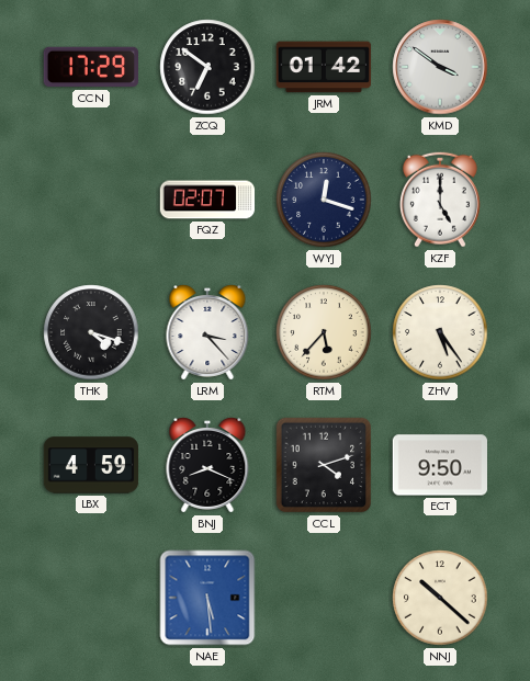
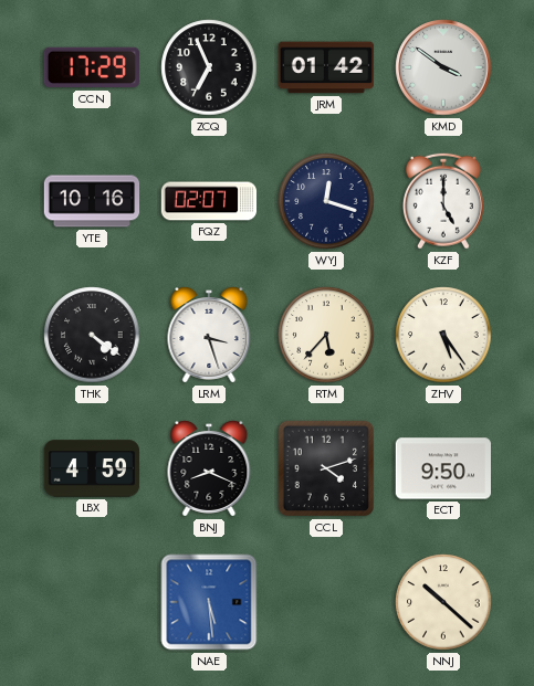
ZCQ: 6:51 -> 6:56 (209, 67)
YTE: none -> 10:16 (92, 201)
THK: 4:18 -> 4:21 (92, 335)
LRM: 3:23 -> 3:27 (209, 336)
